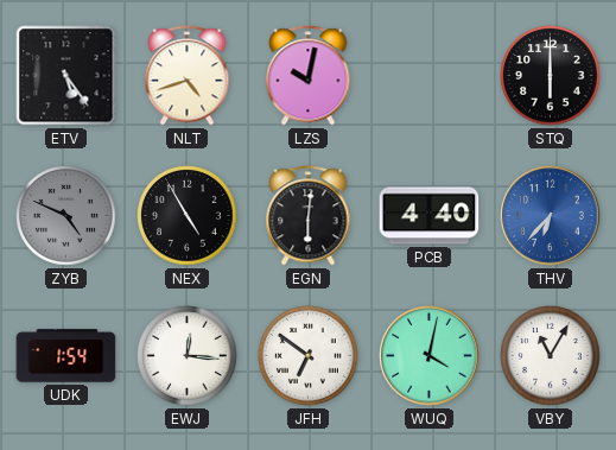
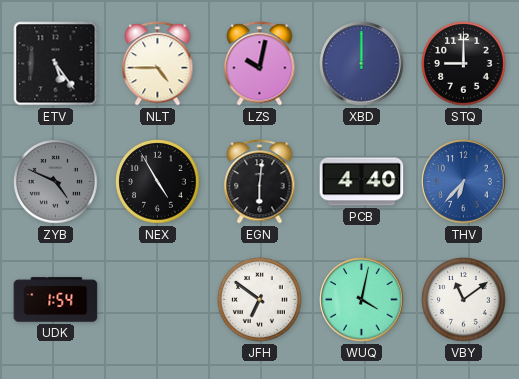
NLT: 4:42 -> 4:45 (158, 64)
XBD: none -> 12:00 (362, 64)
STQ: 6:00 -> 9:00 (464, 64)
EWJ: 12:16 -> none (188, 356)
VBY: 11:05 -> 11:09 (464, 300)
